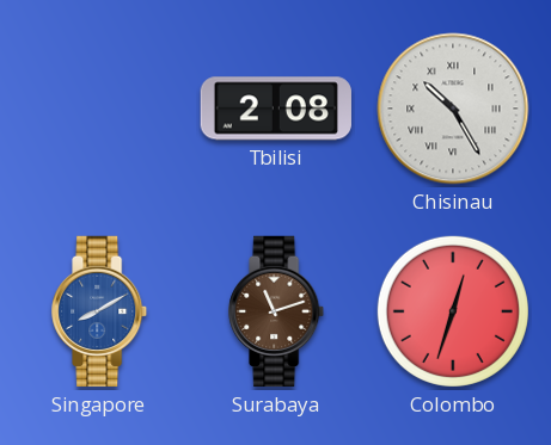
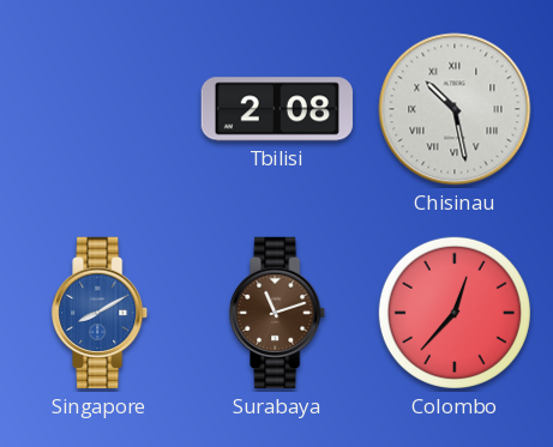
Chisinau: 10:25 -> 10:28 (455, 109)
Colombo: 12:33 -> 12:37 (455, 313)
